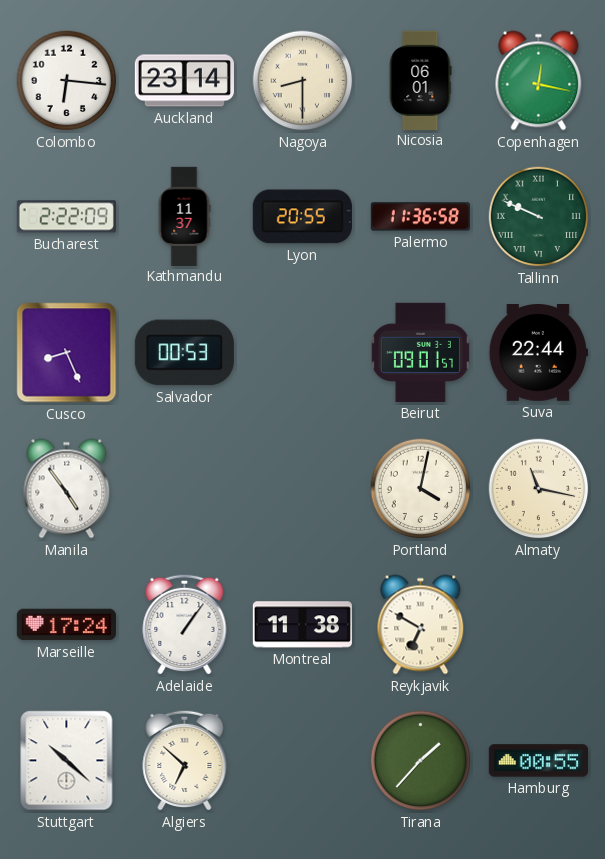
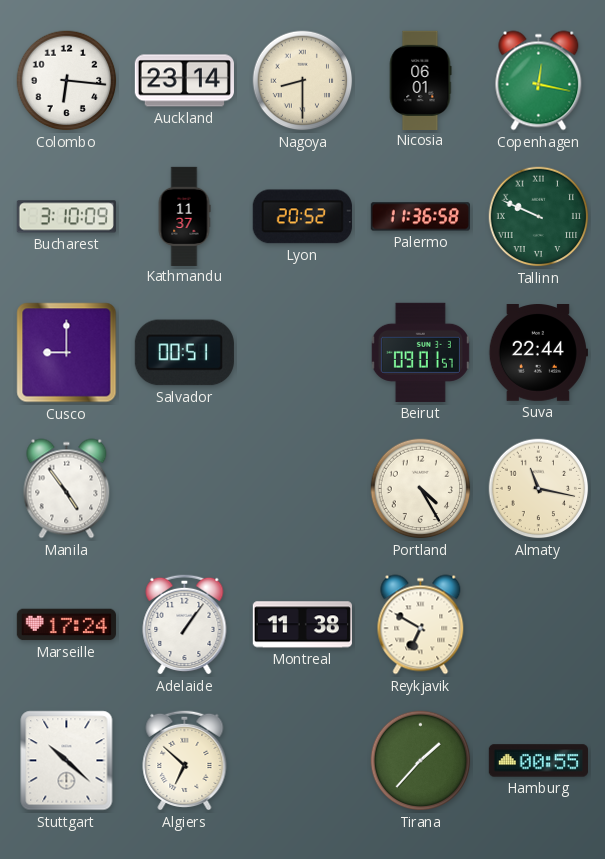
Bucharest: 2:22 -> 3:10 (66, 217)
Lyon: 20:55 -> 20:52 (302, 217)
Cusco: 8:26 -> 9:00 (67, 353)
Salvador: 00:53 -> 00:51 (184, 353)
Portland: 4:02 -> 4:25 (421, 489)
